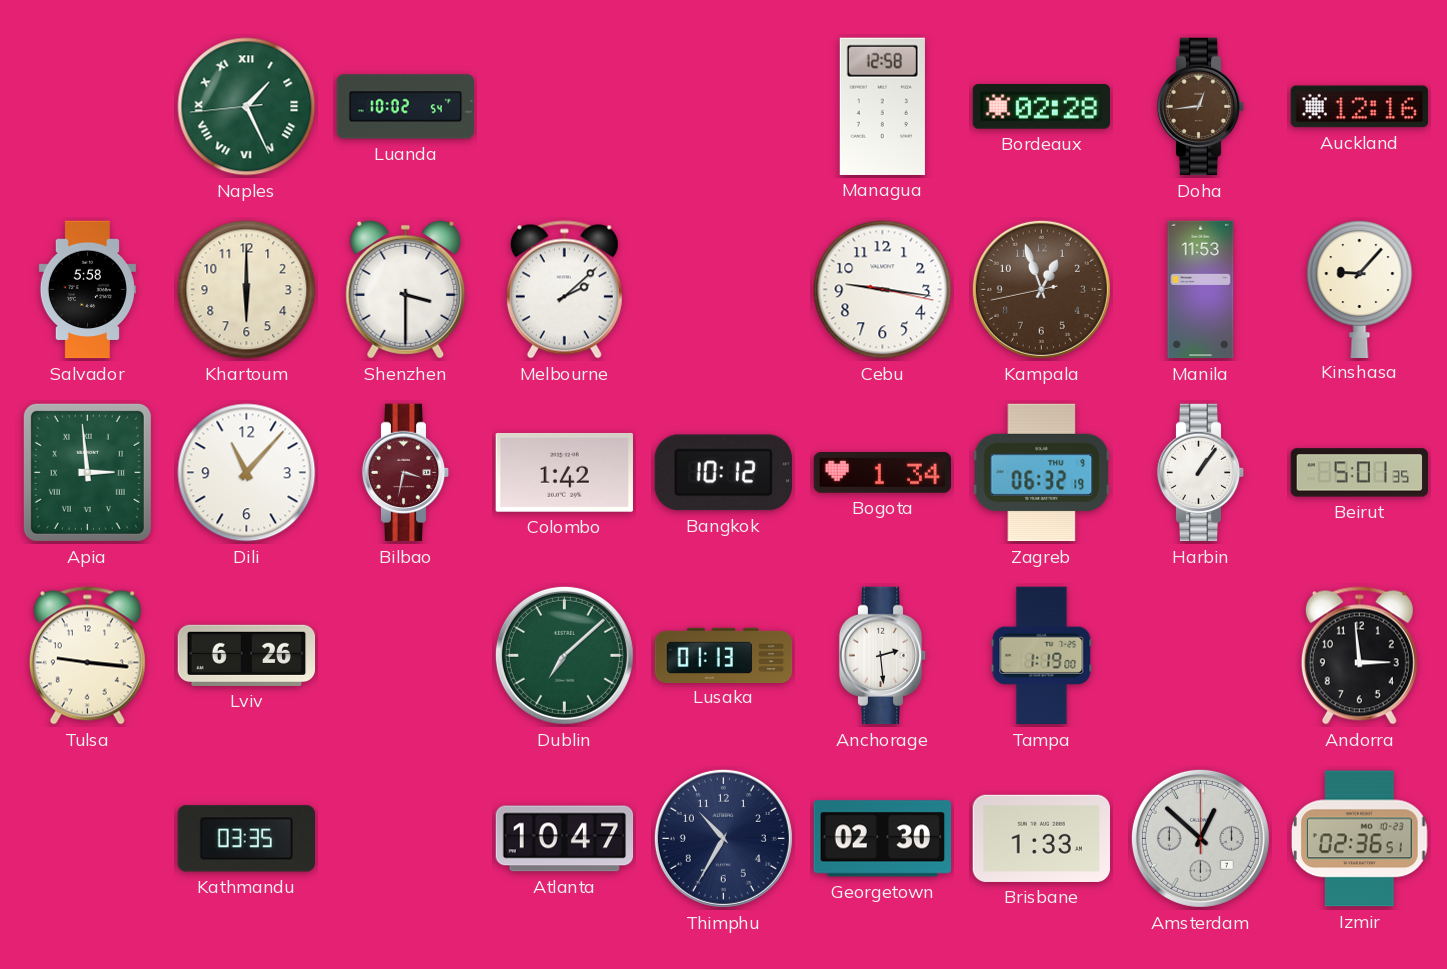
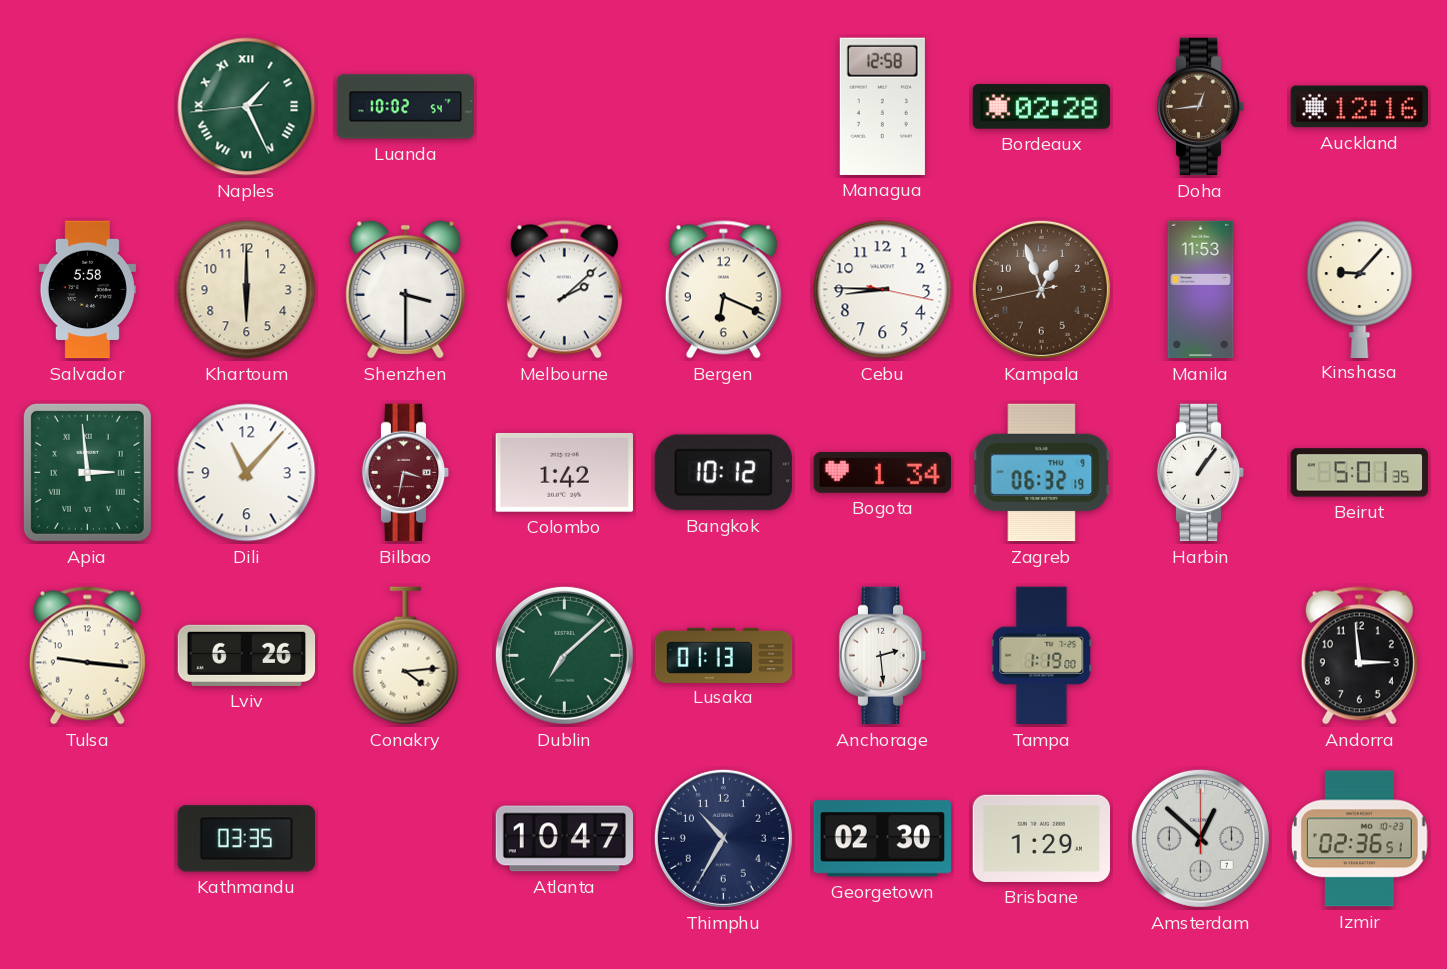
Bergen: none -> 6:19 (723, 290)
Cebu: 9:16 -> 8:45 (883, 290)
Conakry: none -> 4:14 (406, 656)
Brisbane: 1:33 -> 1:29 (1041, 838)
